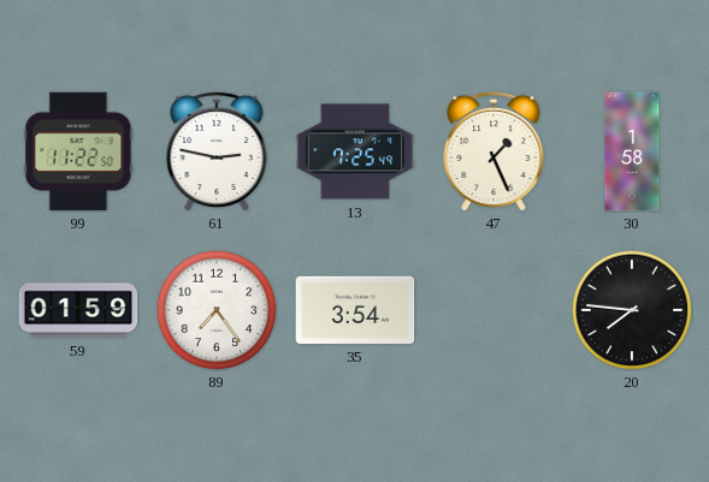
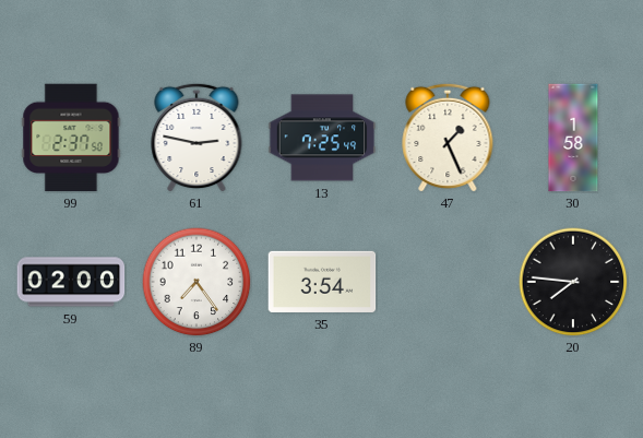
99: 11:22 -> 2:37 (71, 138)
59: 01:59 -> 02:00 (71, 282)
